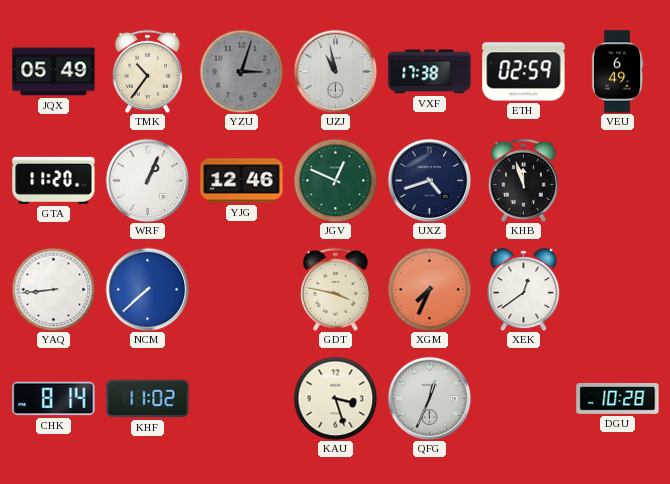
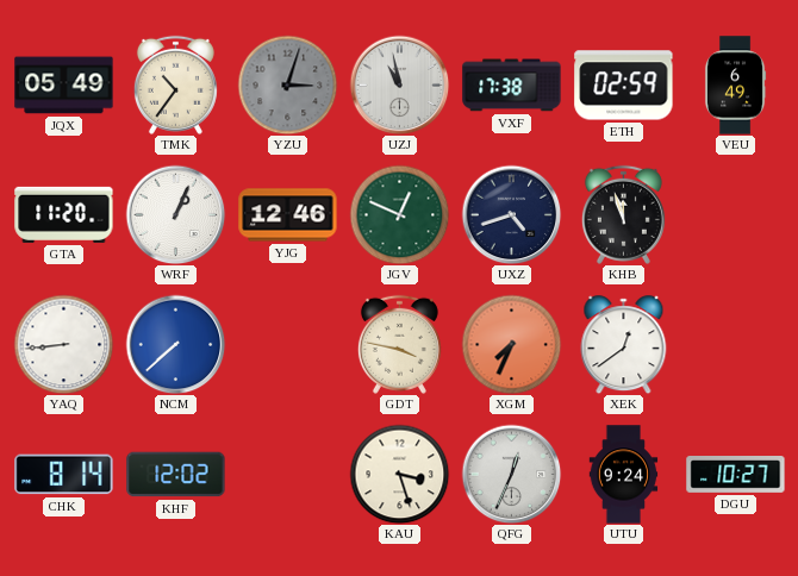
KHF: 11:02 -> 12:02 (176, 475)
UTU: none -> 9:24 (624, 475)
DGU: 10:28 -> 10:27 (736, 475)
